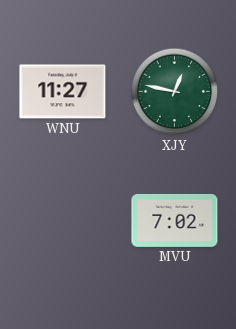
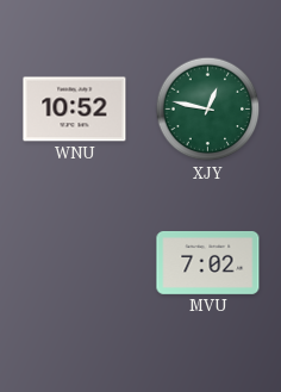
WNU: 11:27 -> 10:52 (75, 110)
